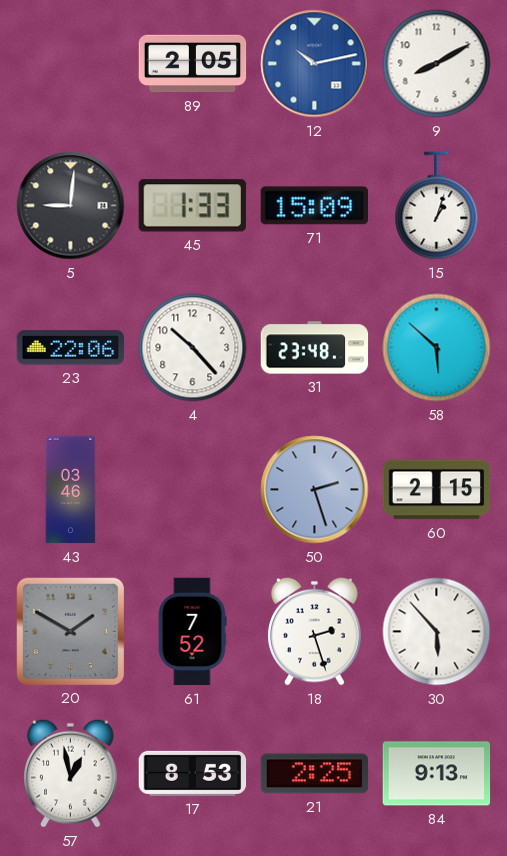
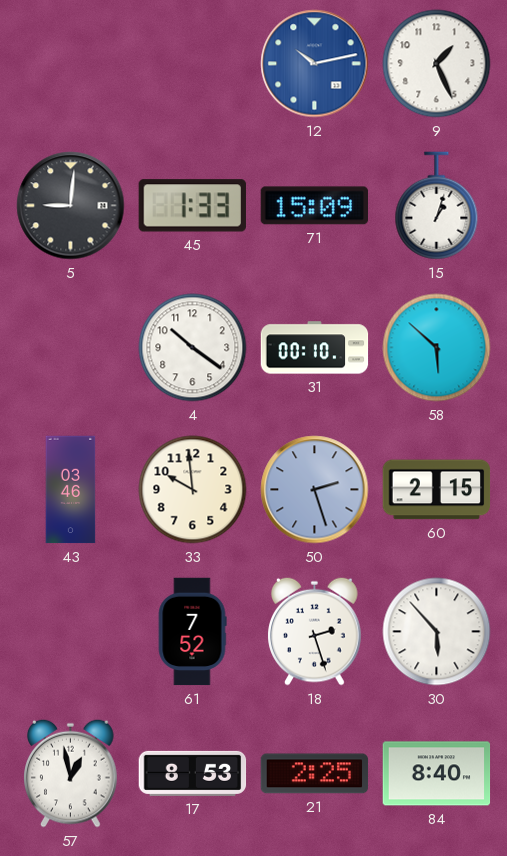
89: 2:05 -> none (193, 64)
9: 8:10 -> 1:26 (437, 64)
23: 22:06 -> none (71, 348)
4: 10:23 -> 10:21 (193, 348)
31: 23:48 -> 00:10 (315, 348)
33: none -> 9:59 (193, 490)
20: 1:50 -> none (70, 631)
84: 9:13 -> 8:40 (437, 774)
